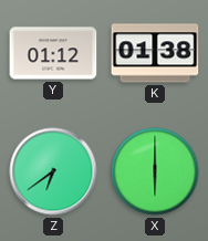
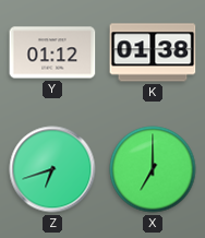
Z: 6:39 -> 6:42 (52, 169)
X: 6:00 -> 7:00 (153, 169)
